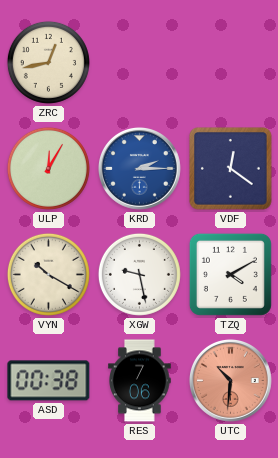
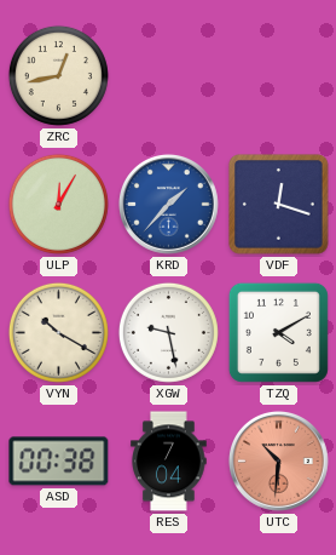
KRD: 2:15 -> 1:37 (168, 204)
VDF: 12:21 -> 12:18 (279, 205)
RES: 7:06 -> 7:04 (169, 462)
